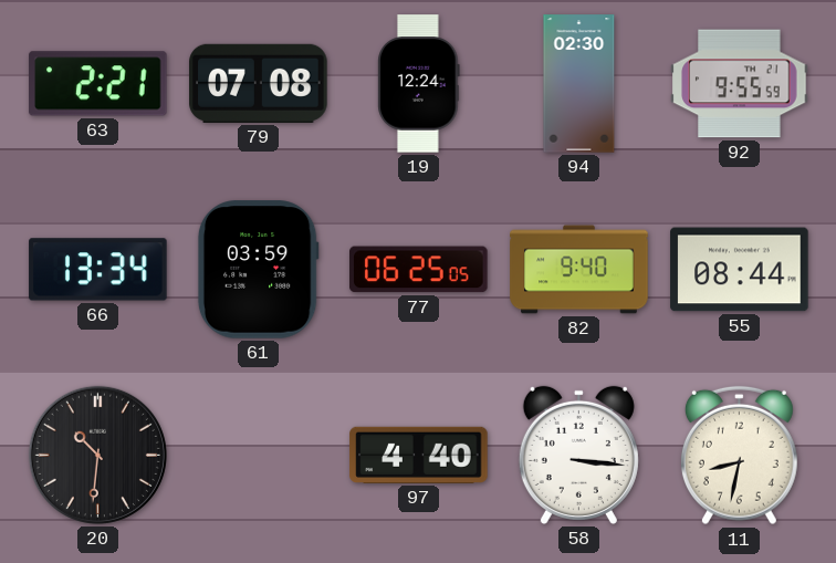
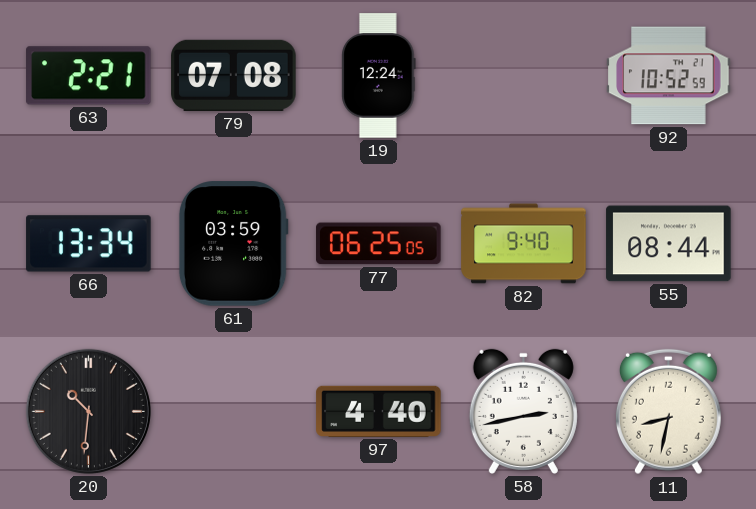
94: 02:30 -> none (579, 84)
92: 9:55 -> 10:52 (669, 76)
58: 3:16 -> 2:43 (523, 411)
